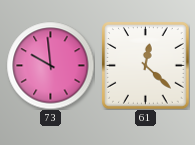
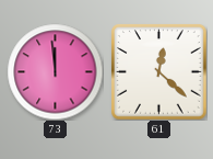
73: 9:59 -> 11:59 (55, 71)
